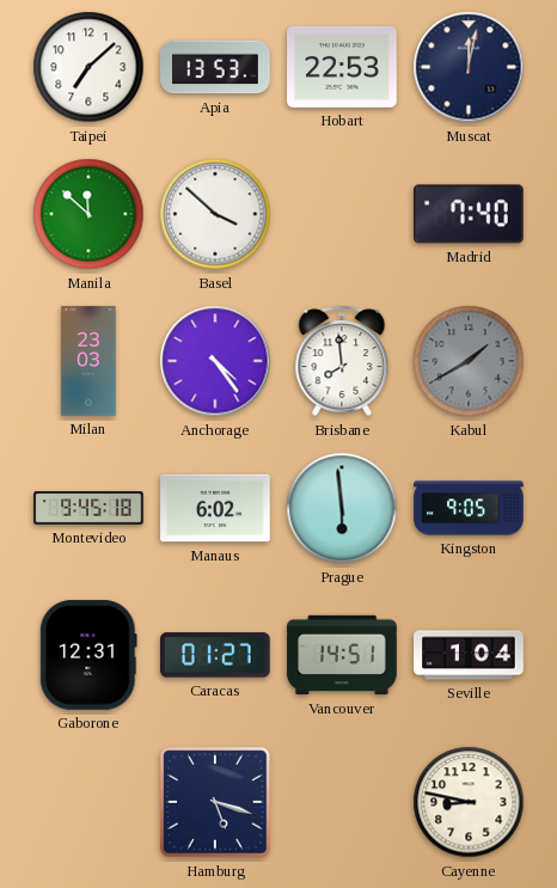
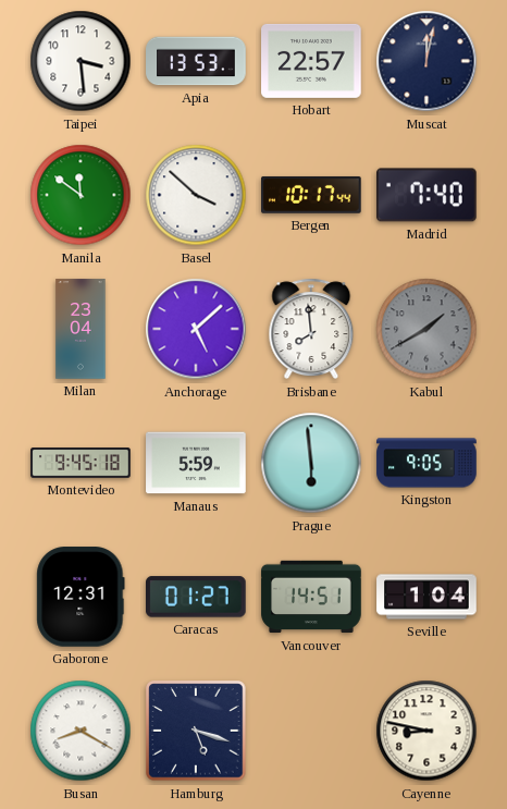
Taipei: 7:08 -> 3:29 (81, 61)
Hobart: 22:53 -> 22:57 (311, 61)
Manila: 11:52 -> 11:51 (81, 195)
Bergen: none -> 10:17 (312, 195)
Milan: 23:03 -> 23:04 (81, 329)
Anchorage: 4:24 -> 5:08 (196, 329)
Manaus: 6:02 -> 5:59 (196, 463)
Busan: none -> 8:20 (81, 731)
